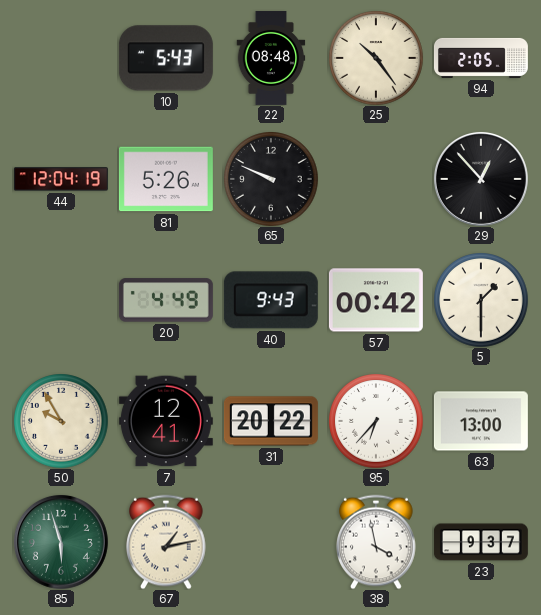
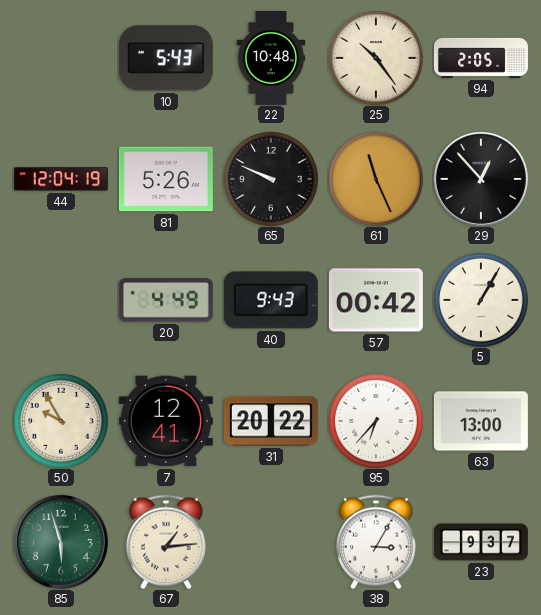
22: 08:48 -> 10:48 (271, 58)
61: none -> 11:26 (376, 179)
5: 1:30 -> 1:05 (481, 300)
67: 1:13 -> 1:14 (166, 542)
38: 3:58 -> 3:05 (376, 542)
